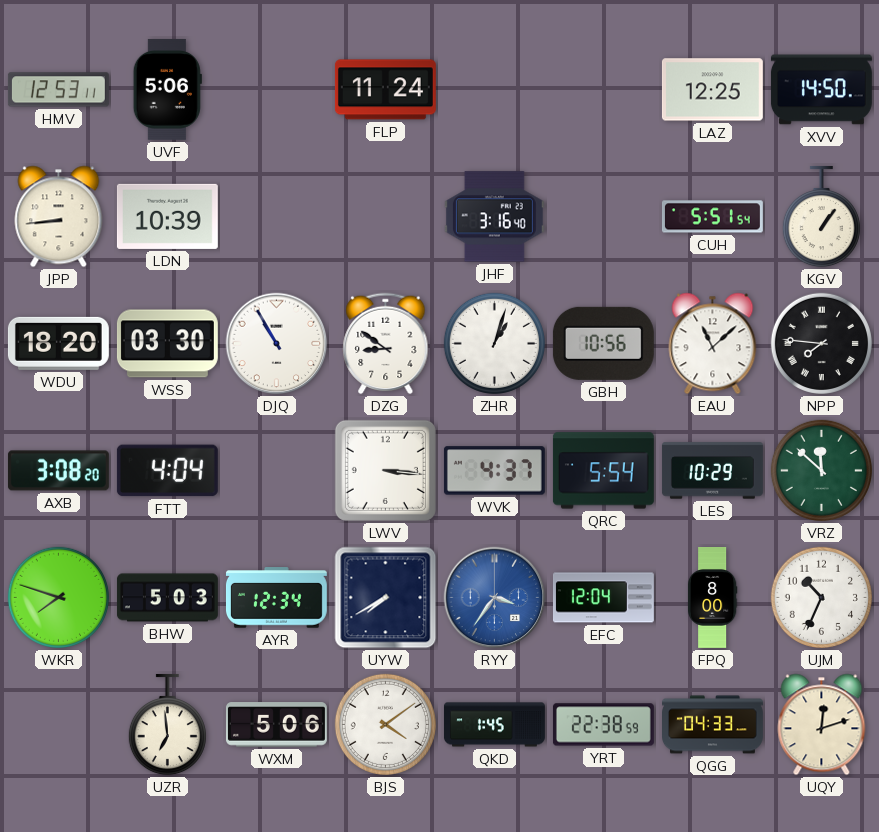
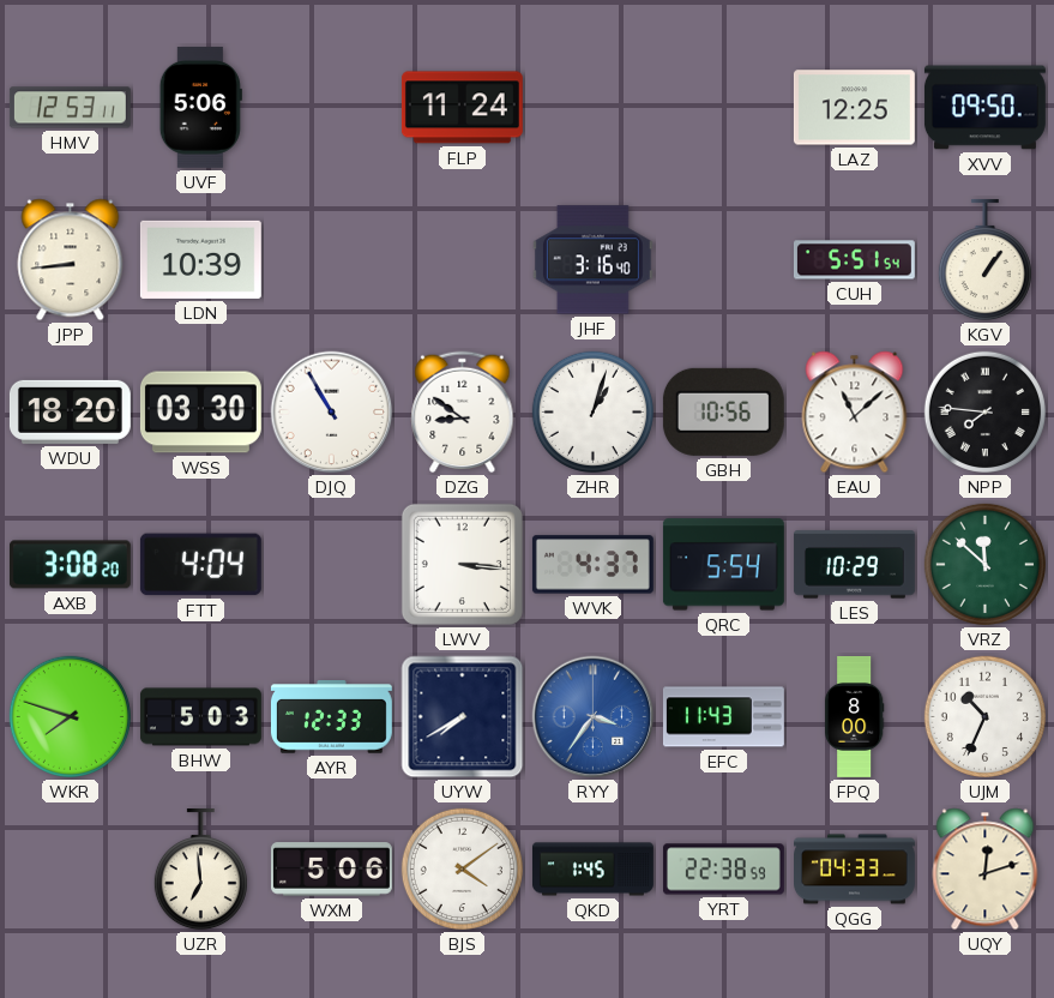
XVV: 14:50 -> 09:50 (984, 108)
AYR: 12:34 -> 12:33 (331, 717)
EFC: 12:04 -> 11:43 (723, 717)
